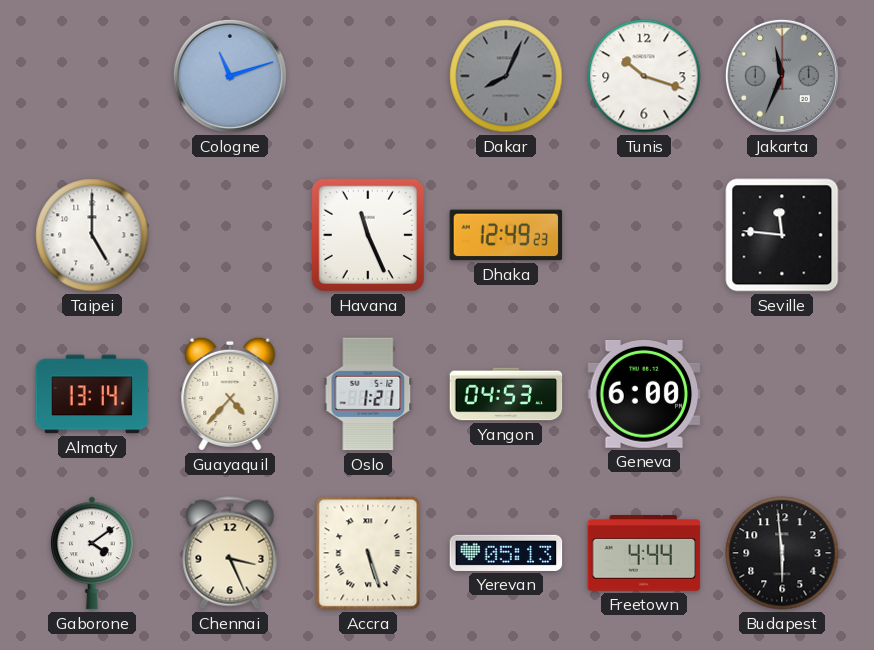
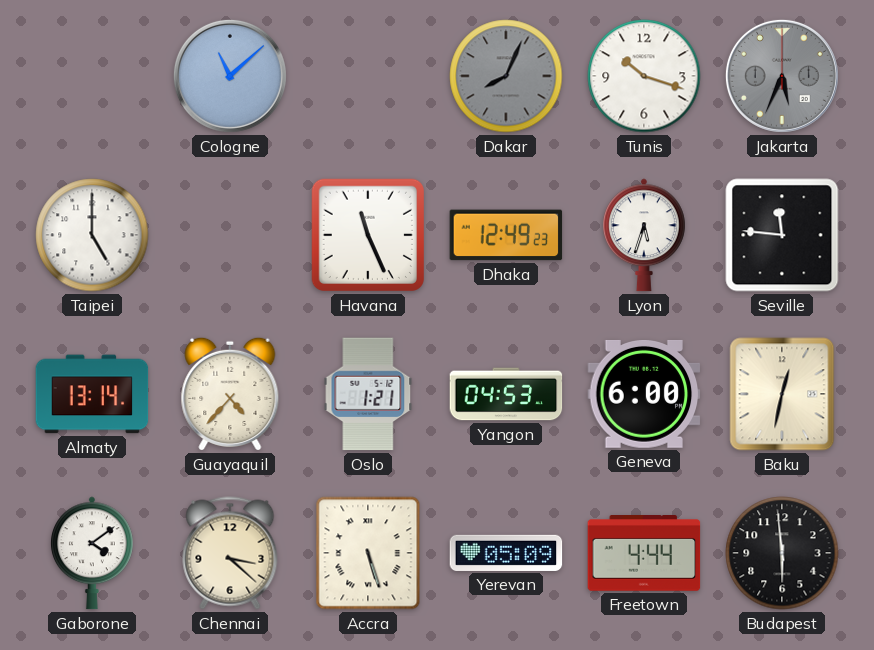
Cologne: 11:12 -> 11:08 (230, 76)
Jakarta: 11:34 -> 5:34 (782, 76)
Lyon: none -> 5:33 (645, 235)
Baku: none -> 12:32 (782, 394)
Chennai: 3:26 -> 3:22 (230, 553)
Yerevan: 05:13 -> 05:09 (506, 553)
